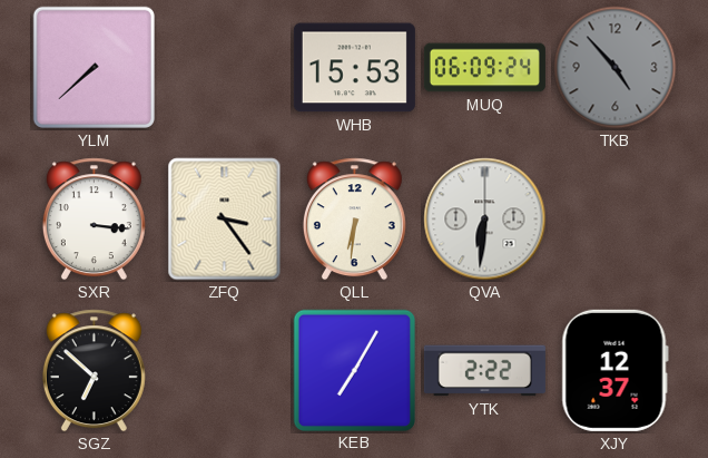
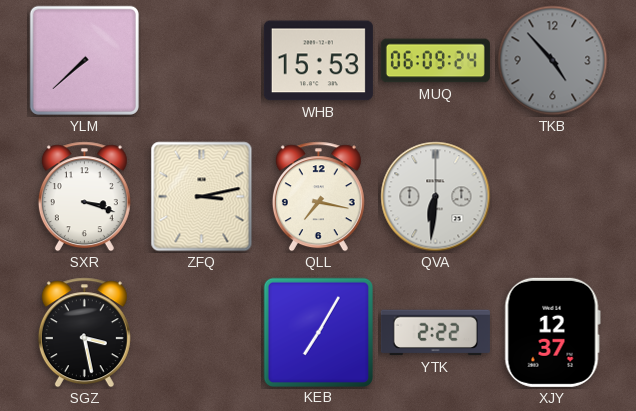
SXR: 3:16 -> 3:18 (84, 197)
ZFQ: 3:24 -> 3:13 (202, 197)
QLL: 6:31 -> 7:17 (318, 197)
SGZ: 6:52 -> 3:28 (84, 333)
